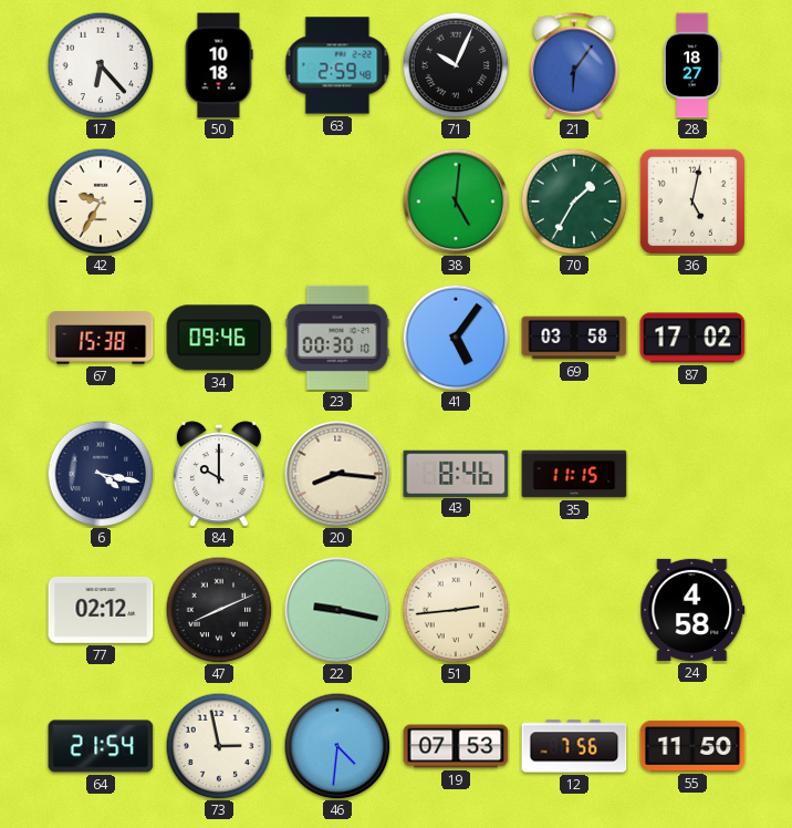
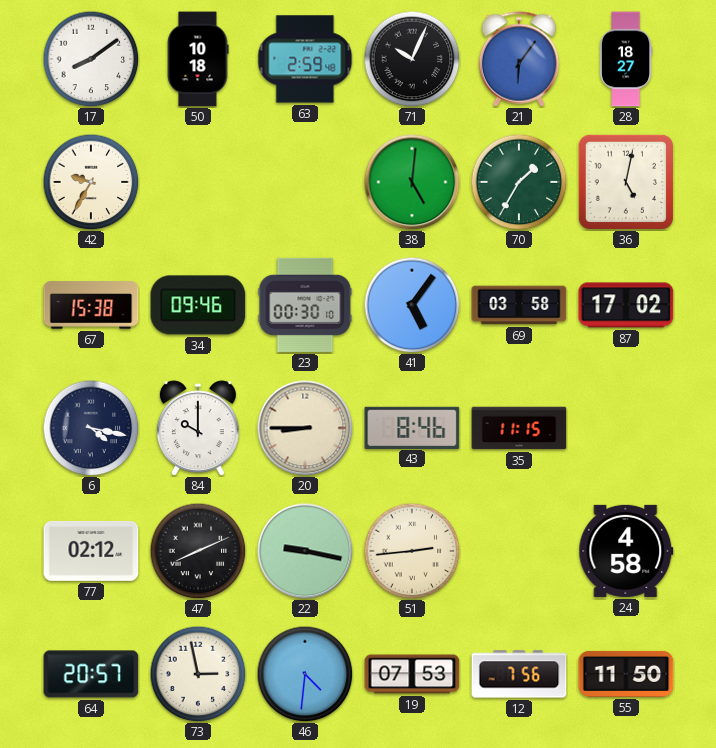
17: 6:23 -> 8:09 (91, 59)
20: 8:16 -> 8:45 (305, 428)
64: 21:54 -> 20:57 (91, 674)
